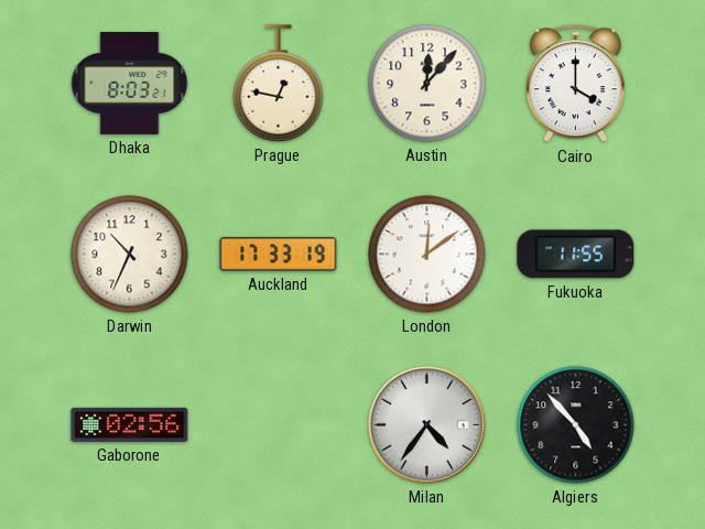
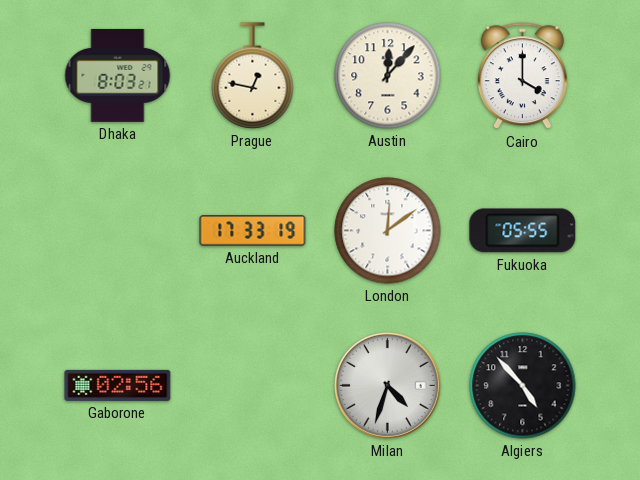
Darwin: 10:34 -> none (130, 255)
Fukuoka: 11:55 -> 05:55 (523, 231)
Milan: 4:36 -> 4:33 (387, 385)
